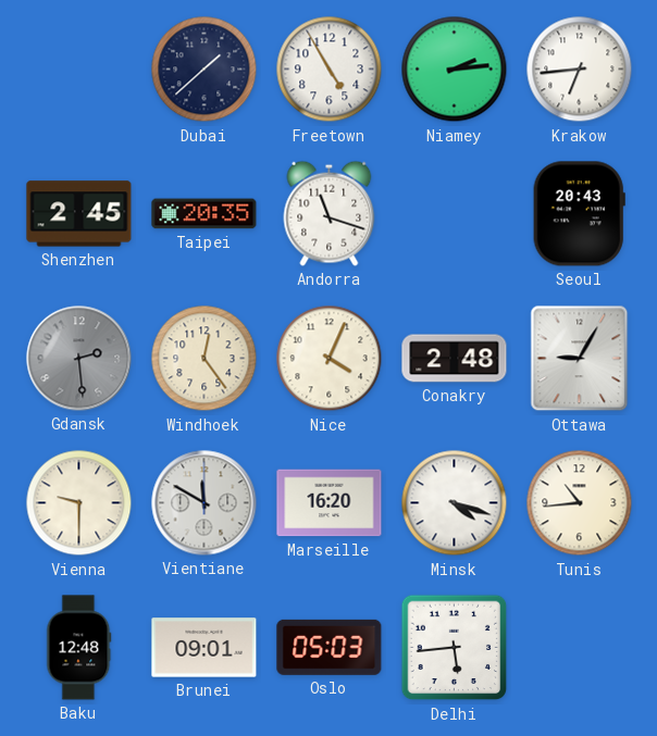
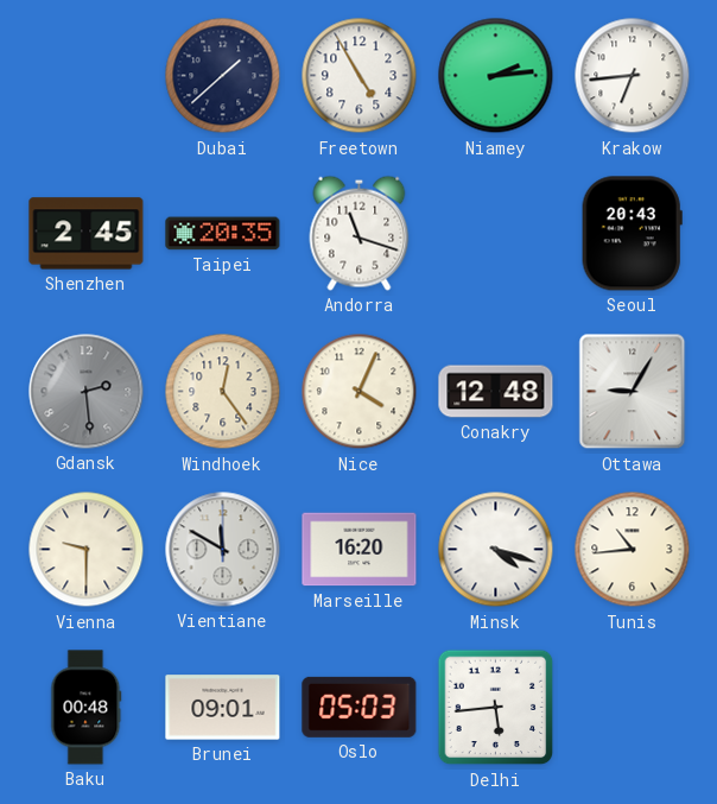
Conakry: 2:48 -> 12:48 (496, 392)
Baku: 12:48 -> 00:48 (87, 708)
